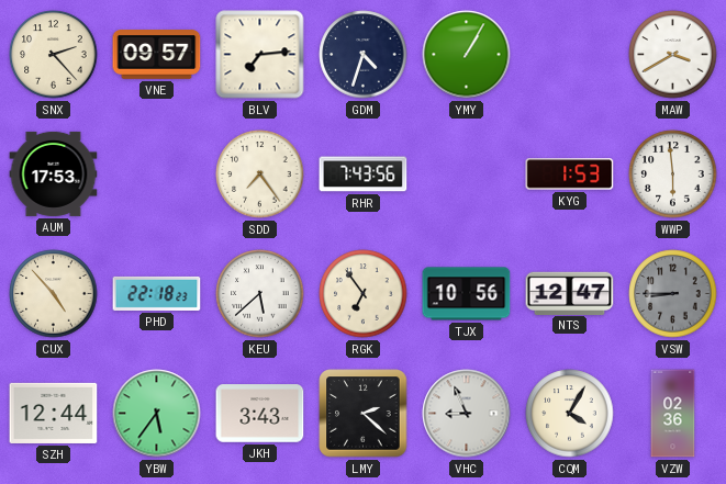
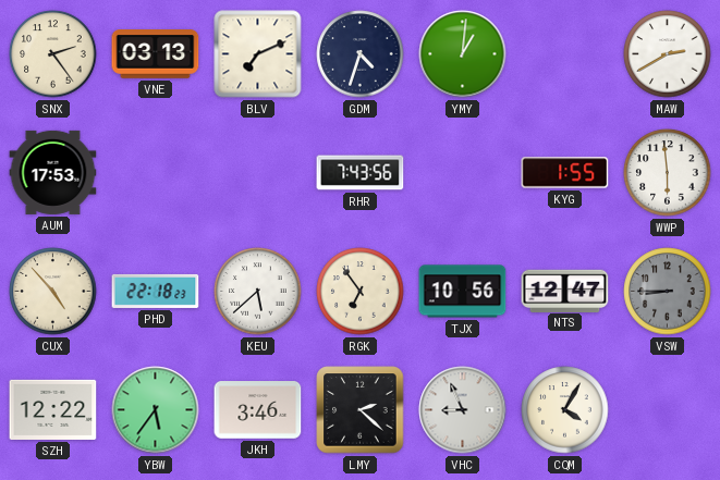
SNX: 2:23 -> 2:24 (53, 54)
VNE: 09:57 -> 03:13 (156, 54)
BLV: 7:14 -> 7:11 (258, 54)
YMY: 1:05 -> 1:01 (463, 54)
MAW: 3:40 -> 2:40 (668, 54)
SDD: 7:24 -> none (260, 175)
KYG: 1:53 -> 1:55 (565, 173)
SZH: 12:44 -> 12:22 (53, 409)
JKH: 3:43 -> 3:46 (258, 410)
VZW: 02:36 -> none (673, 414)
